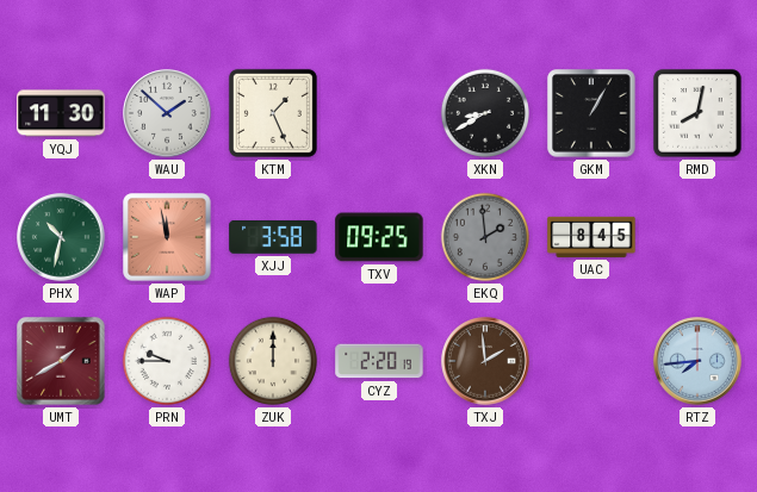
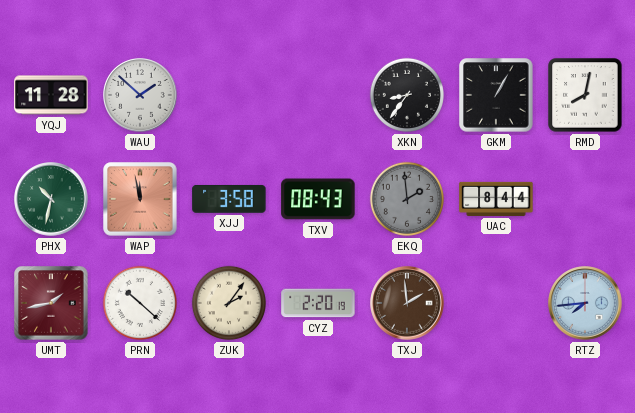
YQJ: 11:30 -> 11:28 (51, 95)
KTM: 1:26 -> none (273, 113)
XKN: 8:40 -> 8:36 (407, 95)
TXV: 09:25 -> 08:43 (318, 199)
UAC: 8:45 -> 8:44 (496, 199)
UMT: 1:40 -> 1:43 (51, 303)
PRN: 9:45 -> 10:22 (140, 303)
ZUK: 12:00 -> 2:06 (229, 303)
